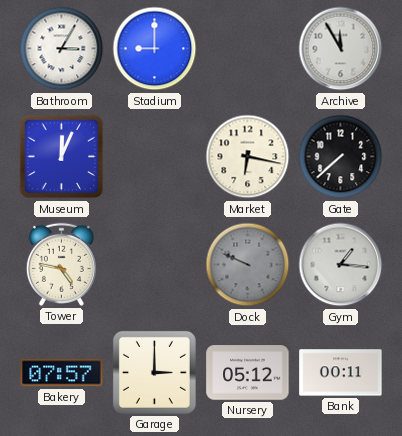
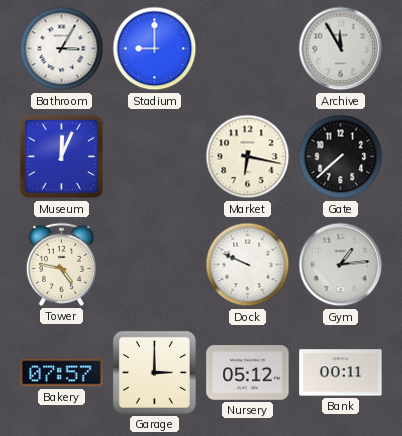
Dock dial: grey -> white (248, 265)
Gym: 1:16 -> 1:14 (341, 265)
